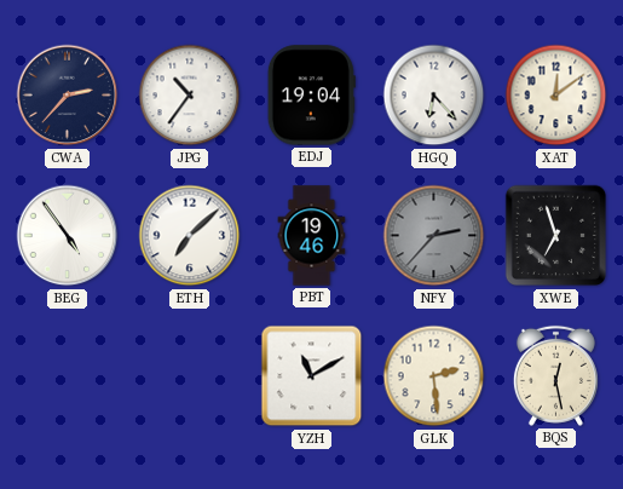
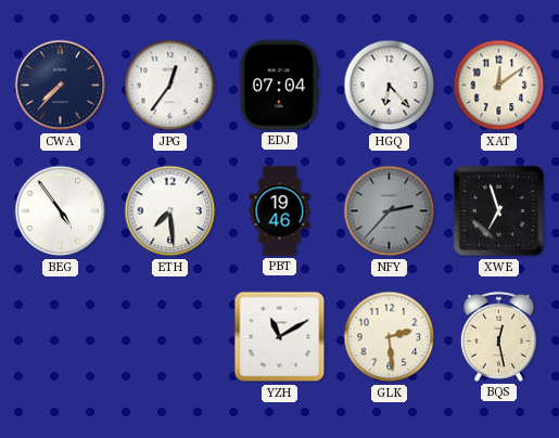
CWA: 2:37 -> 7:37 (61, 86)
JPG: 10:36 -> 12:36 (170, 86)
EDJ: 19:04 -> 07:04 (279, 86)
ETH: 7:08 -> 7:29 (170, 211)
